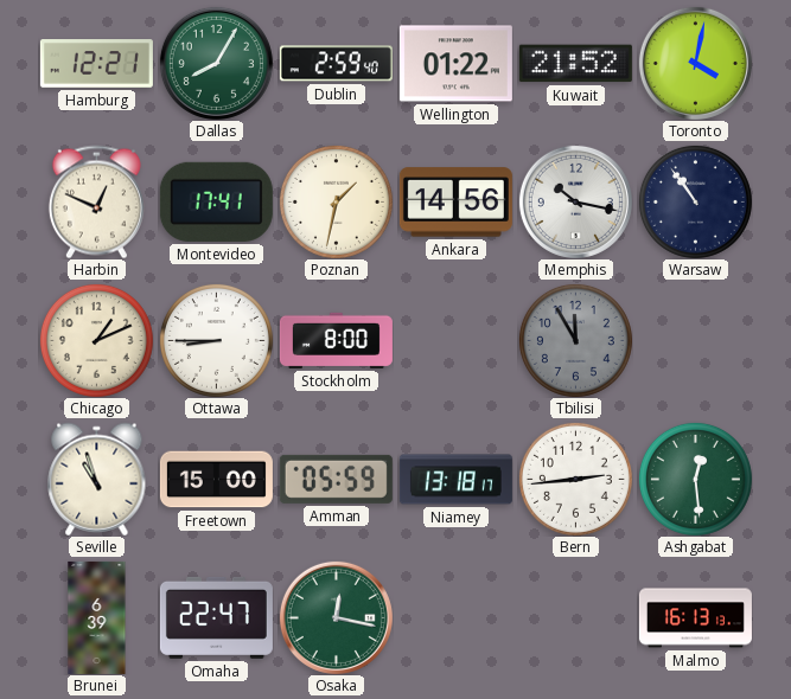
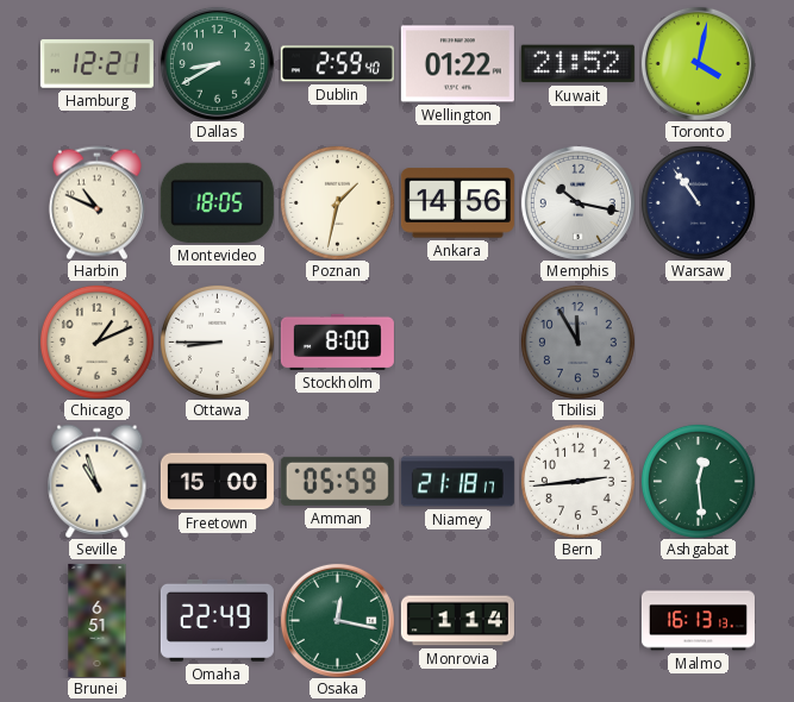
Dallas: 8:05 -> 8:40 (217, 63)
Harbin: 12:49 -> 10:49 (96, 202)
Montevideo: 17:41 -> 18:05 (217, 202)
Niamey: 13:18 -> 21:18 (457, 482)
Brunei: 6:39 -> 6:51 (98, 620)
Omaha: 22:47 -> 22:49 (217, 620)
Monrovia: none -> 1:14 (457, 621)
